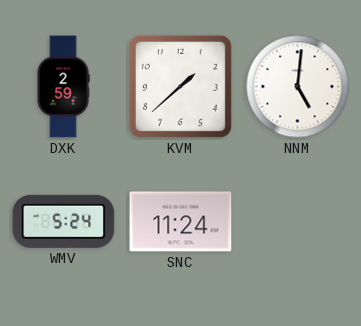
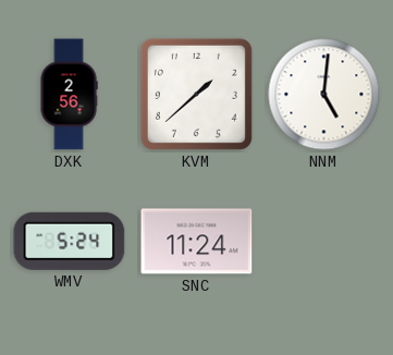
DXK: 2:59 -> 2:56 (69, 95)
